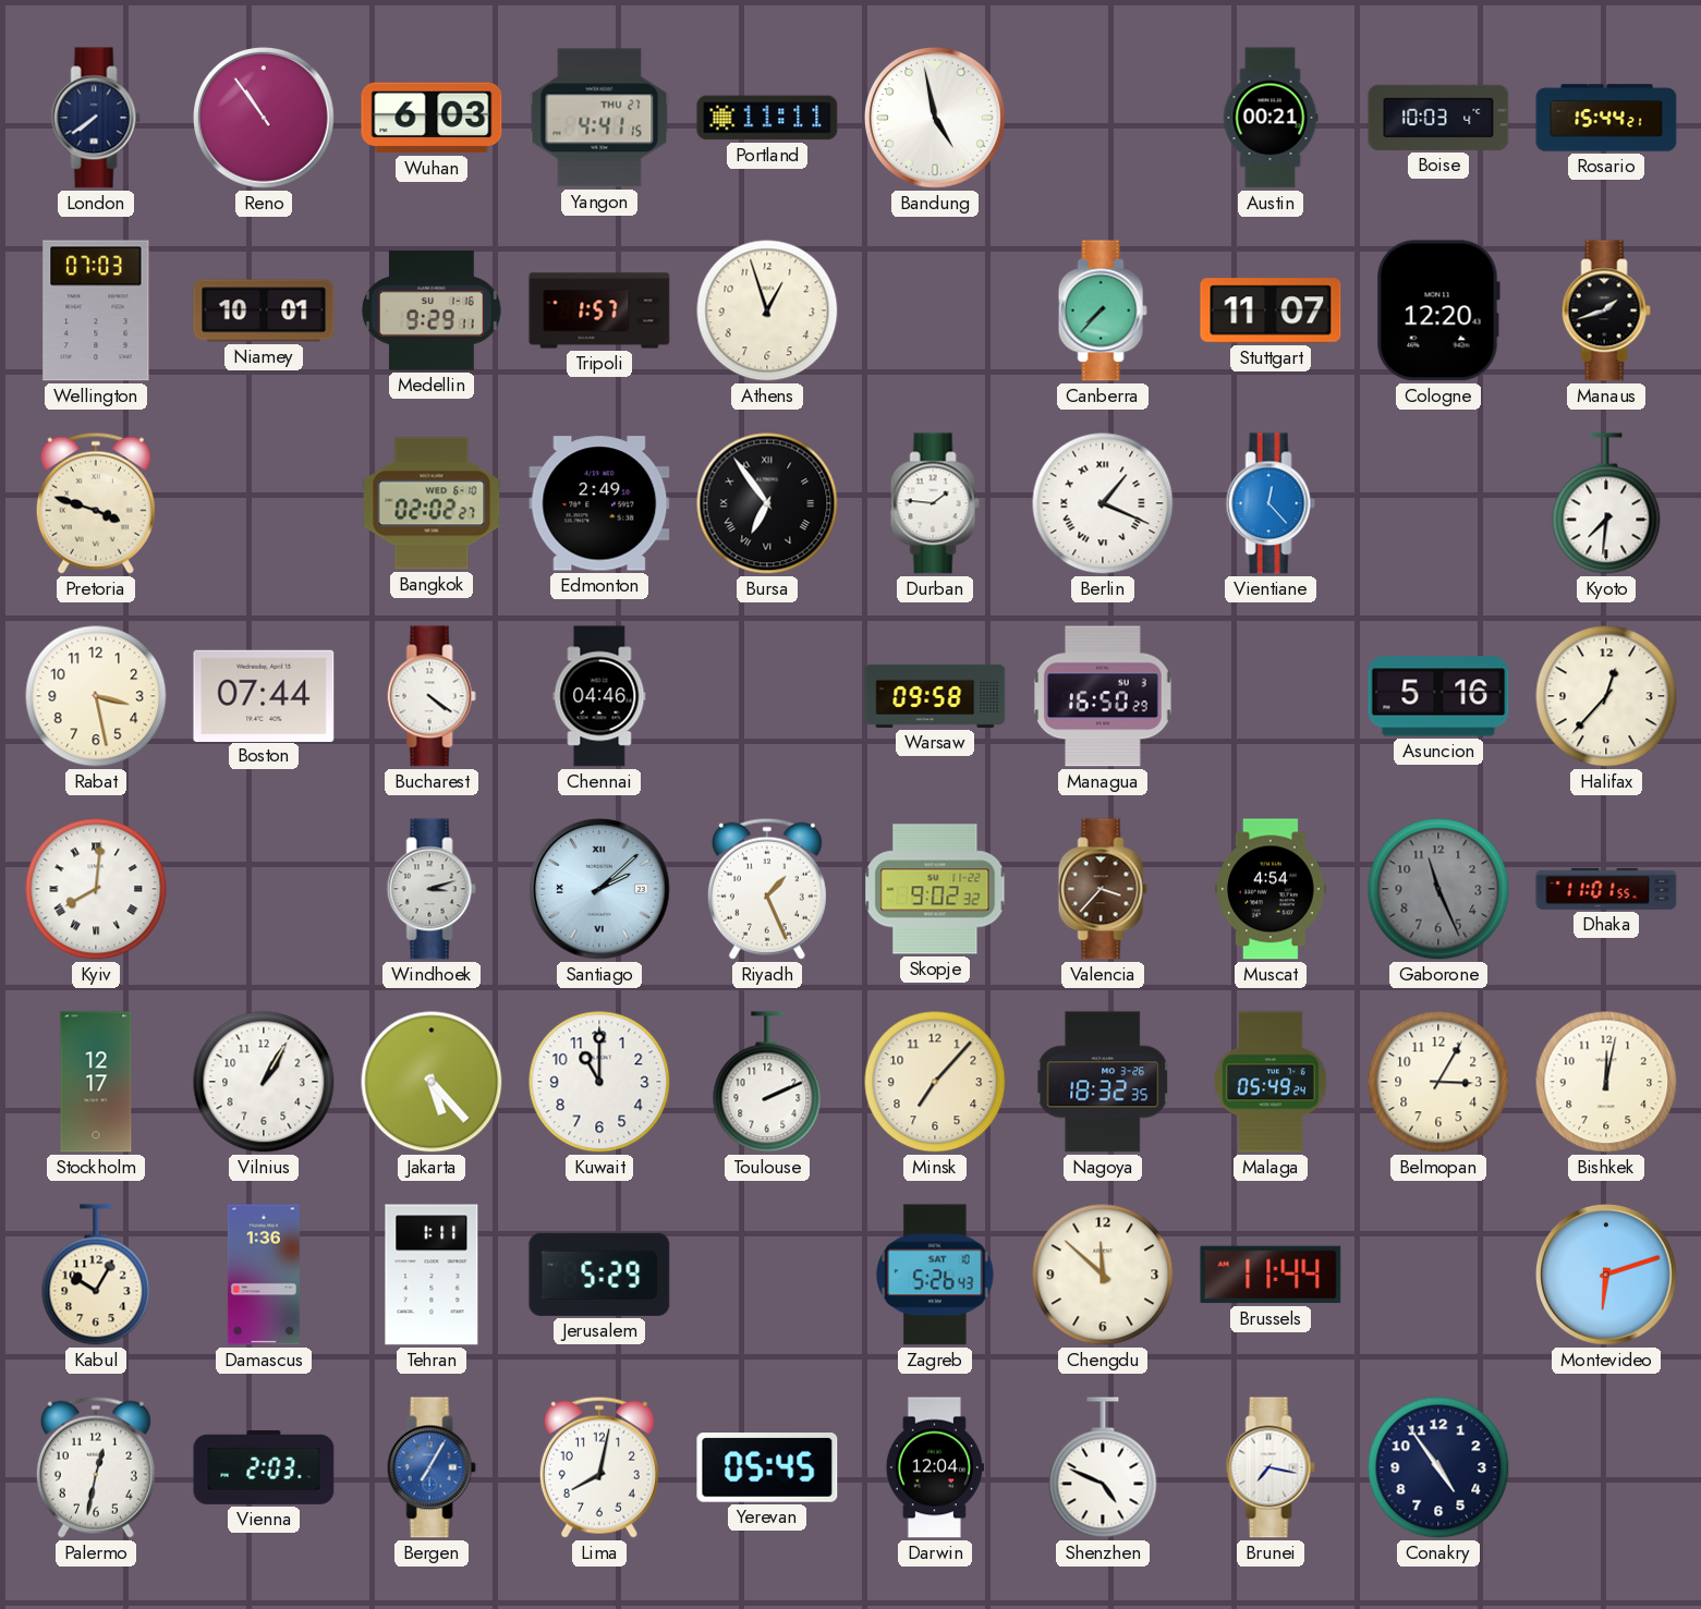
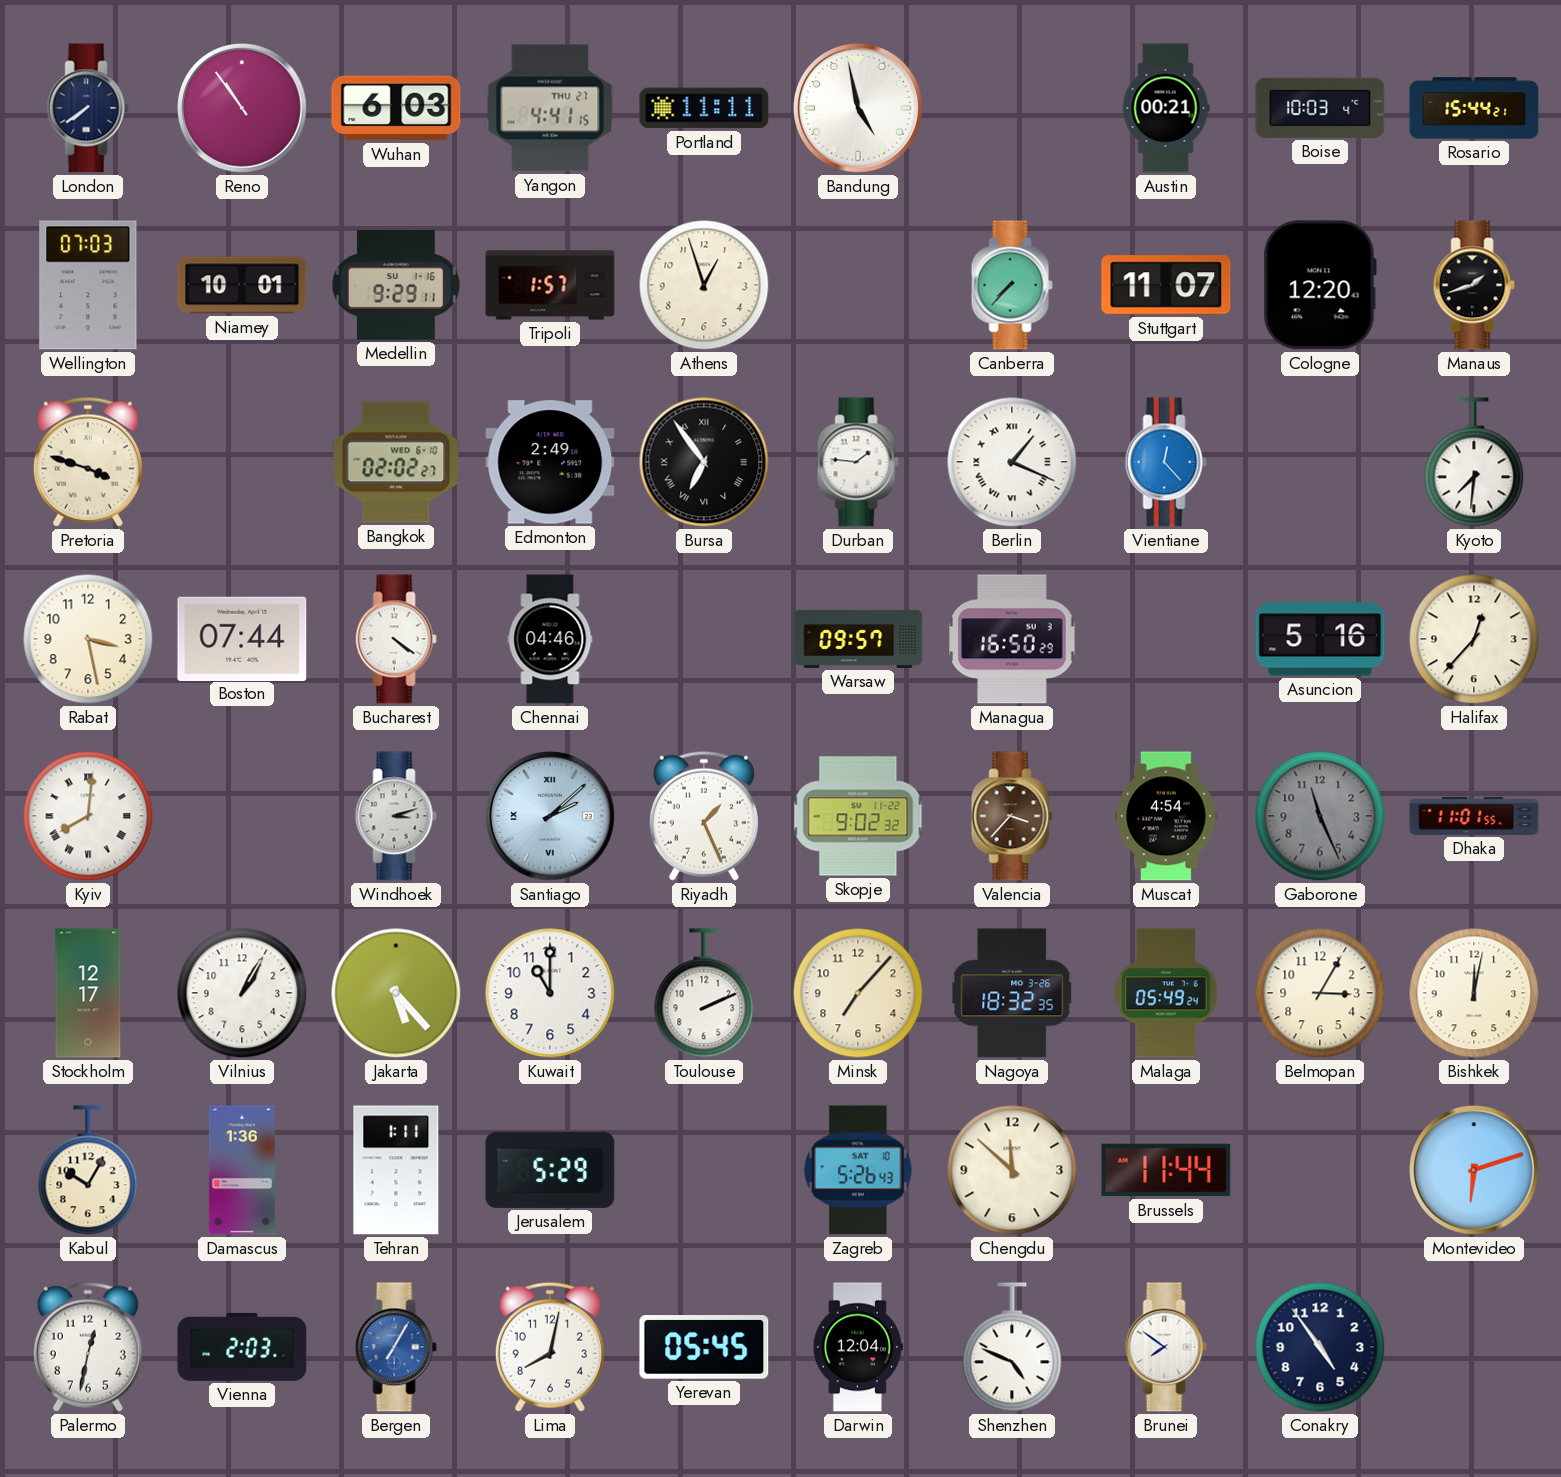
Warsaw: 09:58 -> 09:57 (858, 639)
Brunei: 7:17 -> 7:51 (1166, 1347)
